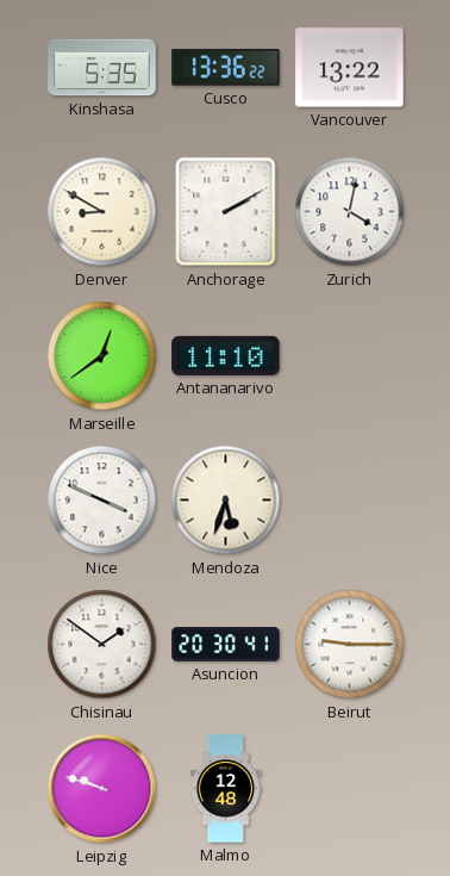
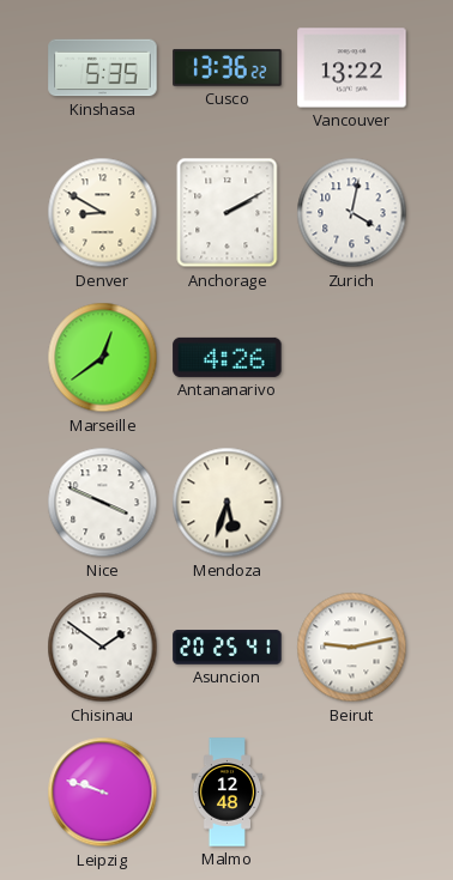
Antananarivo: 11:10 -> 4:26 (228, 357)
Asuncion: 20:30 -> 20:25 (228, 648)
Beirut: 9:15 -> 9:13 (352, 648)
